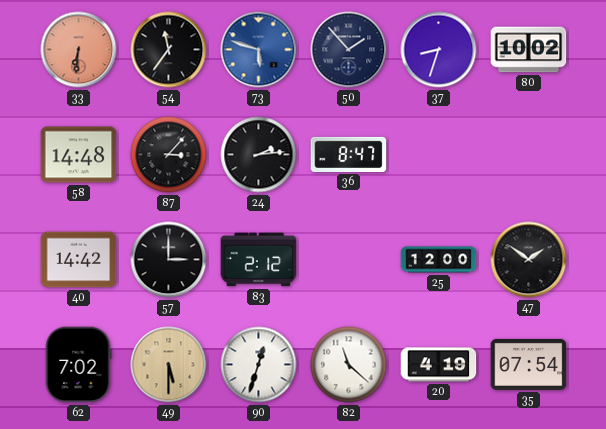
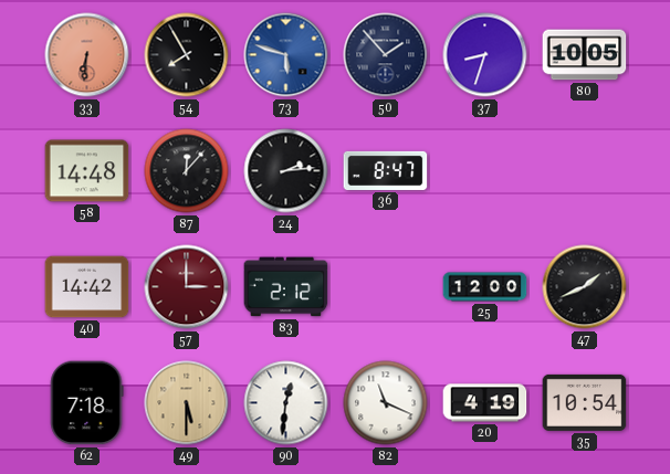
54: 11:36 -> 7:55 (187, 55)
80: 10:02 -> 10:05 (585, 55)
87: 3:07 -> 12:07 (187, 171)
57 dial: black -> burgundy (187, 287)
47: 1:51 -> 1:41 (585, 287)
62: 7:02 -> 7:18 (86, 403)
90: 12:33 -> 12:31 (286, 403)
82: 11:22 -> 11:19 (386, 403)
35: 07:54 -> 10:54 (585, 402)
